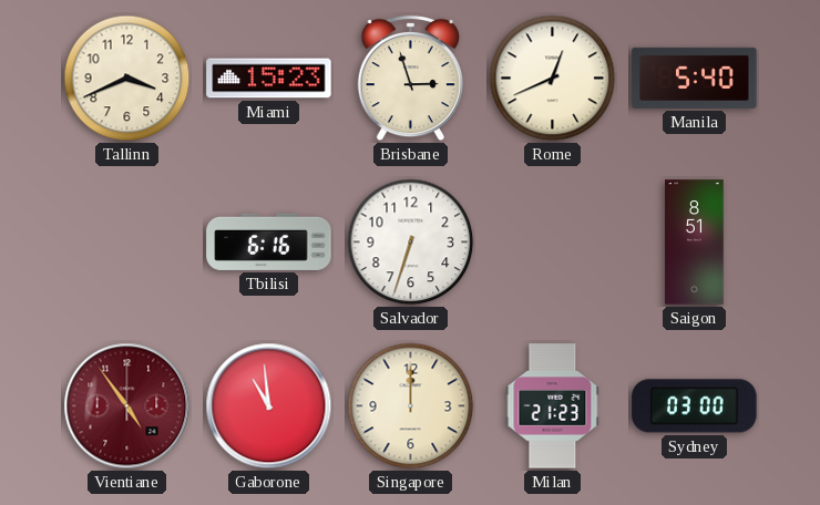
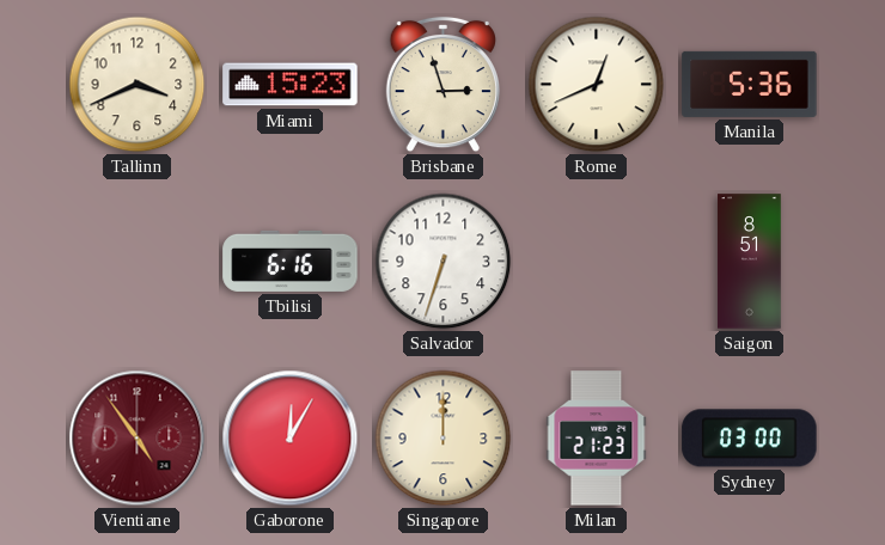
Manila: 5:40 -> 5:36 (750, 84)
Gaborone: 10:59 -> 12:05 (291, 439)
